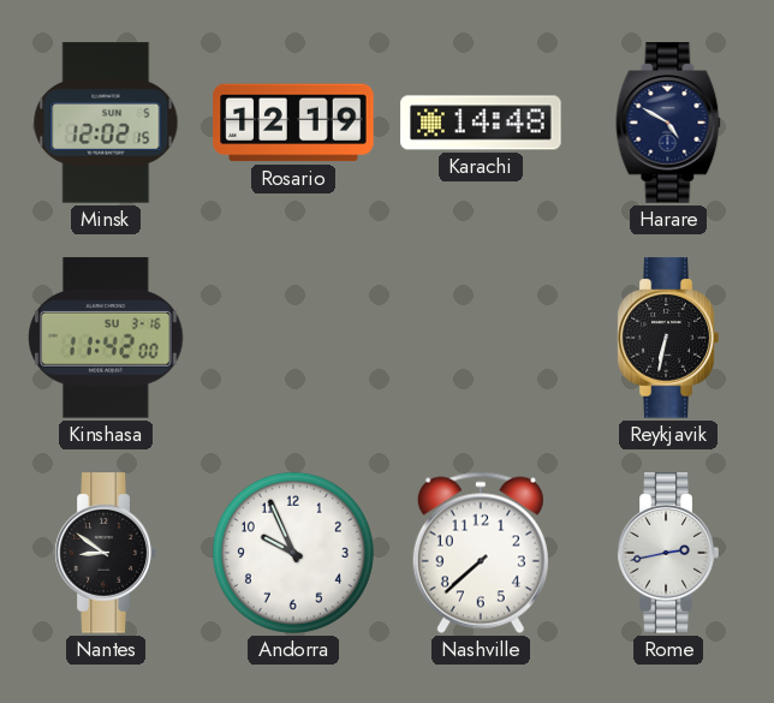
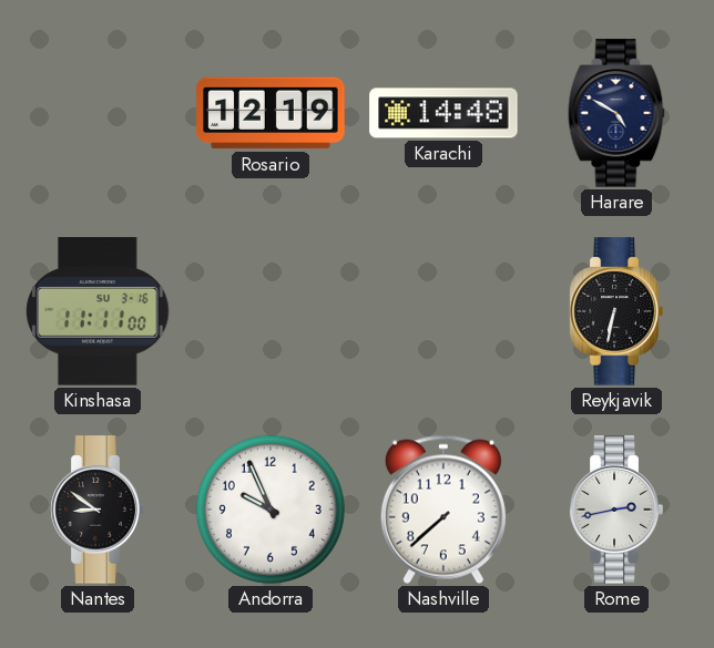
Minsk: 12:02 -> none (106, 123)
Kinshasa: 11:42 -> 11:11 (98, 311)
